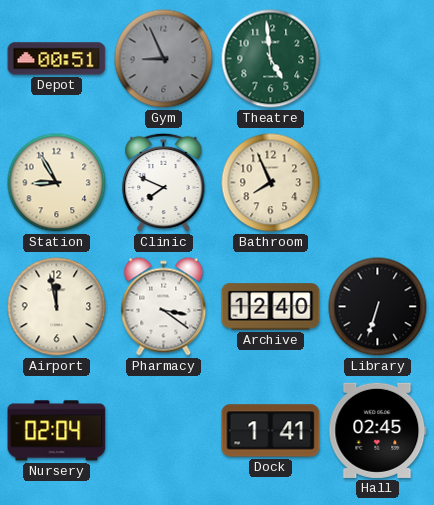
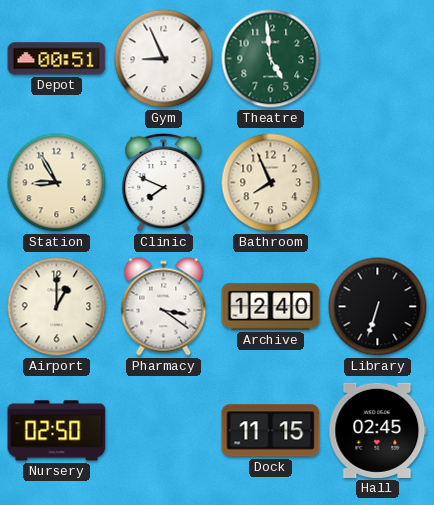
Gym dial: grey -> white (164, 59)
Airport: 11:58 -> 1:00 (57, 307)
Nursery: 02:04 -> 02:50 (57, 431)
Dock: 1:41 -> 11:15 (271, 431)
